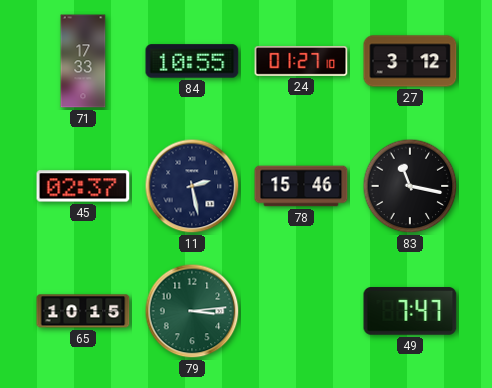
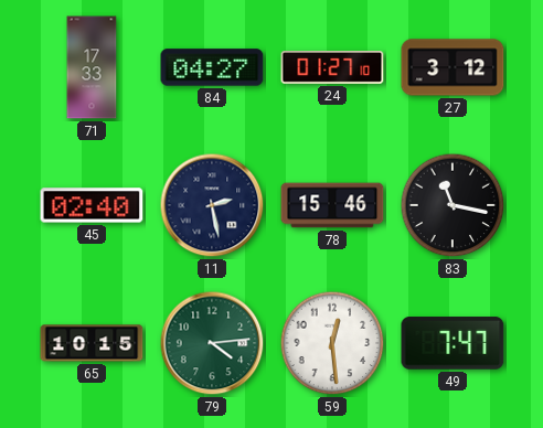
84: 10:55 -> 04:27 (212, 67)
45: 02:37 -> 02:40 (92, 205)
79: 3:14 -> 4:14 (212, 343)
59: none -> 12:29 (332, 343)
